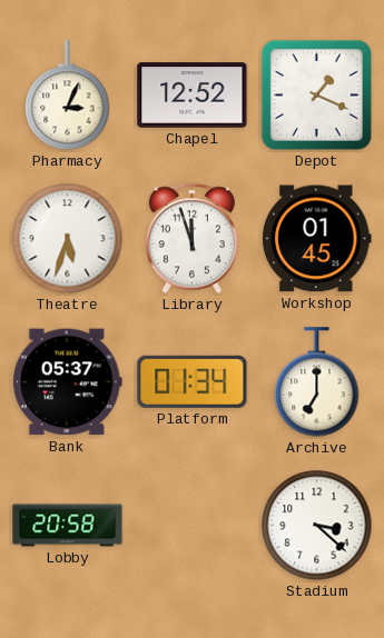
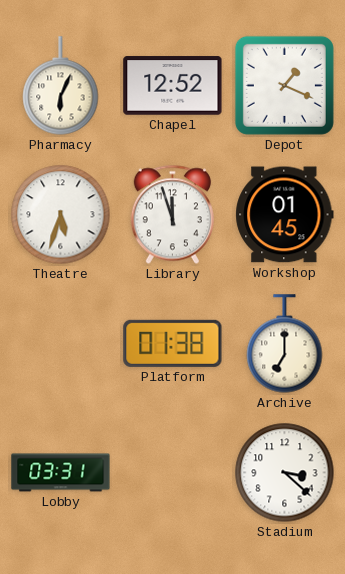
Pharmacy: 3:04 -> 6:04 (61, 86)
Bank: 05:37 -> none (67, 382)
Platform: 01:34 -> 01:38 (173, 343)
Lobby: 20:58 -> 03:31 (61, 473)
